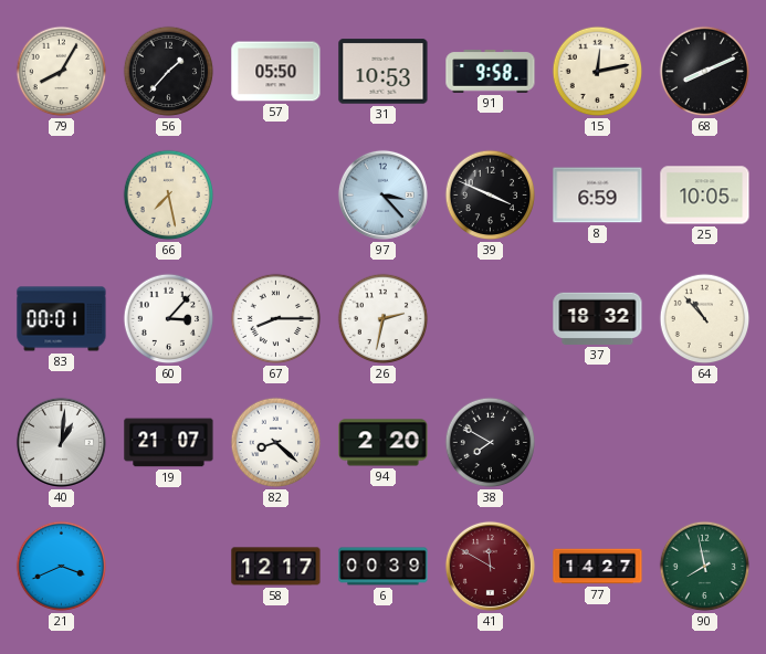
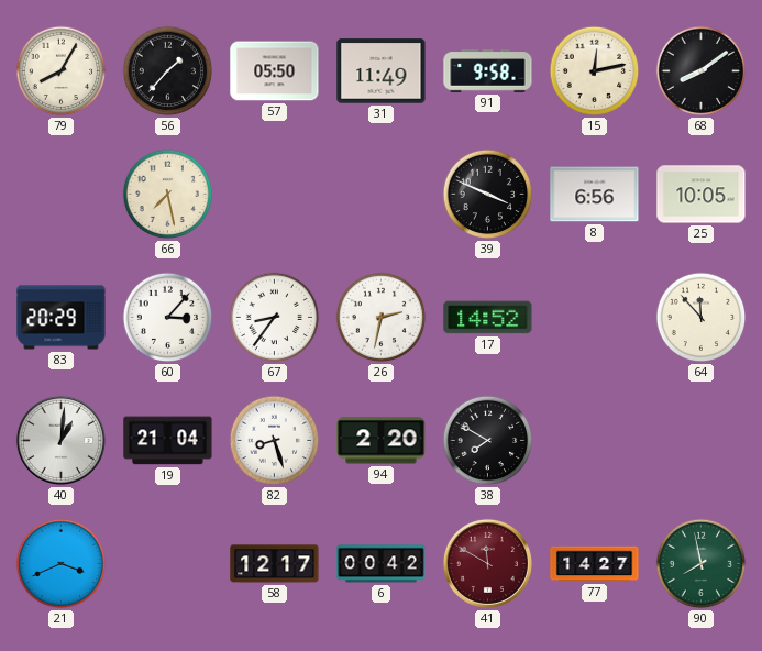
31: 10:53 -> 11:49 (382, 71)
68: 8:11 -> 8:09 (702, 71)
97: 3:23 -> none (382, 194)
8: 6:59 -> 6:56 (595, 195)
83: 00:01 -> 20:29 (62, 318)
67: 8:15 -> 8:36 (275, 318)
17: none -> 14:52 (488, 318)
37: 18:32 -> none (598, 318)
64: 10:53 -> 11:53 (702, 318)
19: 21:07 -> 21:04 (168, 441)
82: 8:22 -> 8:27 (275, 441)
6: 00:39 -> 00:42 (382, 564)
